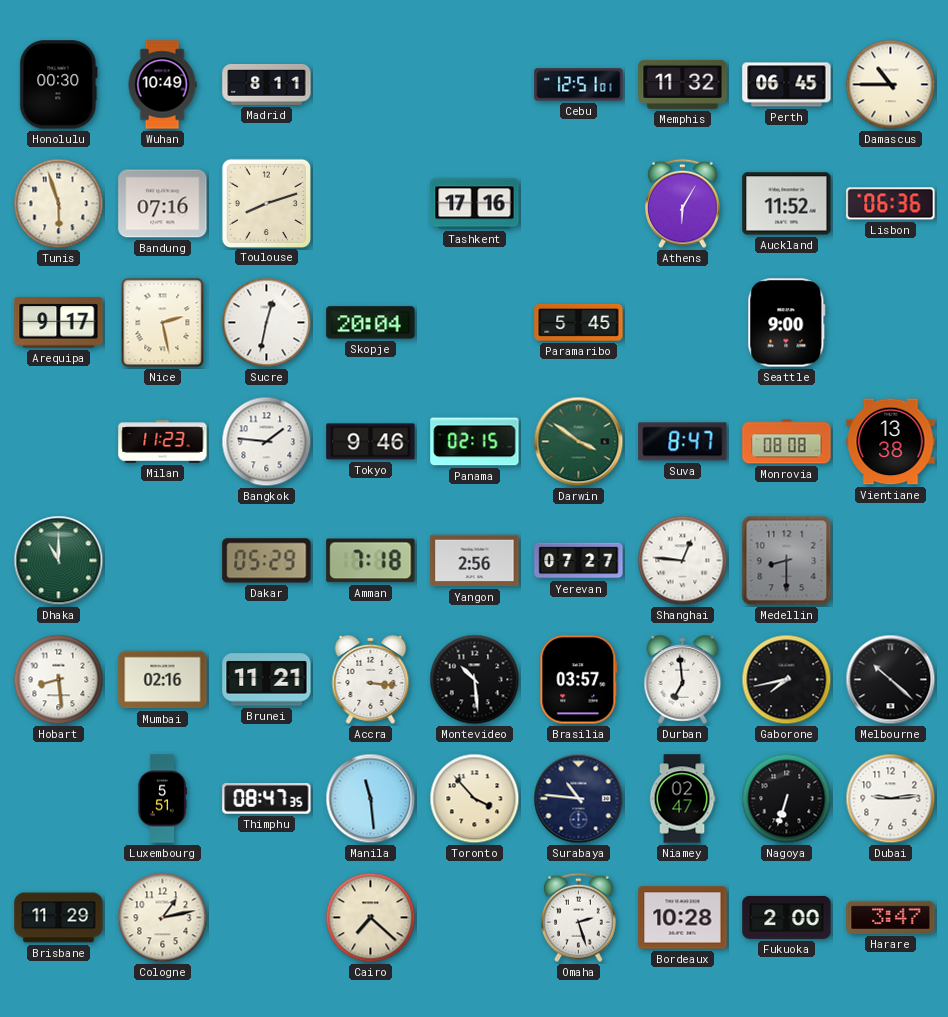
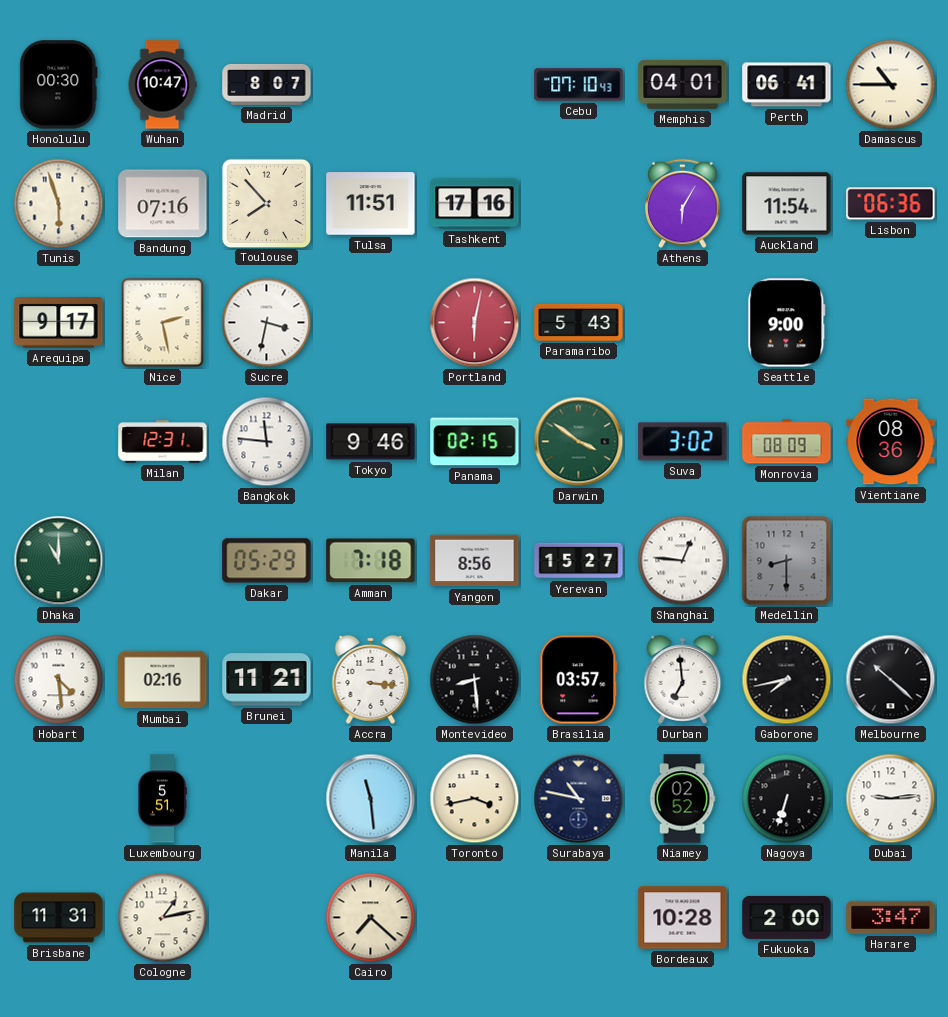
Wuhan: 10:49 -> 10:47 (162, 85)
Madrid: 8:11 -> 8:07 (267, 84)
Cebu: 12:51 -> 07:10 (579, 85)
Memphis: 11:32 -> 04:01 (683, 84)
Perth: 06:45 -> 06:41 (787, 85)
Toulouse: 8:12 -> 7:53 (266, 203)
Tulsa: none -> 11:51 (371, 204)
Auckland: 11:52 -> 11:54 (787, 204)
Sucre: 12:32 -> 3:32 (267, 323)
Skopje: 20:04 -> none (371, 323)
Portland: none -> 6:02 (475, 323)
Paramaribo: 5:45 -> 5:43 (579, 322)
Milan: 11:23 -> 12:31 (163, 442)
Bangkok: 1:46 -> 11:46 (267, 442)
Suva: 8:47 -> 3:02 (683, 442)
Monrovia: 08:08 -> 08:09 (787, 442)
Vientiane: 13:38 -> 08:36 (891, 442)
Yangon: 2:56 -> 8:56 (475, 561)
Yerevan: 07:27 -> 15:27 (579, 561)
Hobart: 8:29 -> 4:29 (59, 680)
Montevideo: 10:29 -> 8:29 (475, 680)
Thimphu: 08:47 -> none (267, 799)
Toronto: 3:53 -> 3:43 (475, 799)
Surabaya: 10:46 -> 10:47 (579, 799)
Niamey: 02:47 -> 02:52 (682, 799)
Brisbane: 11:29 -> 11:31 (59, 918)
Omaha: 2:27 -> none (579, 918)
